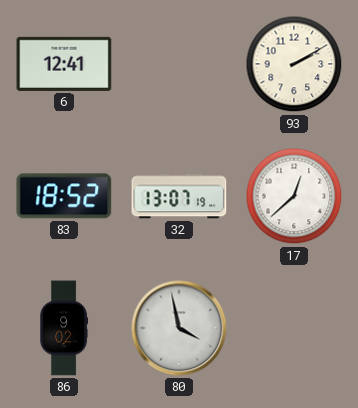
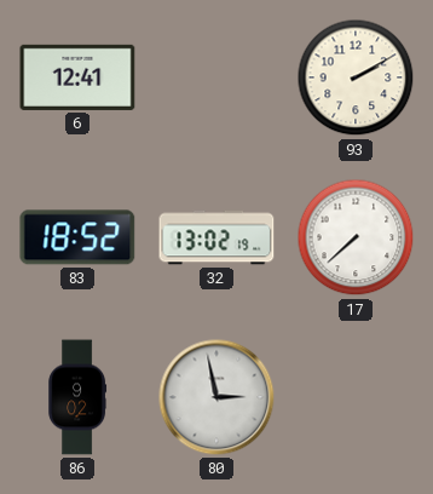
32: 13:07 -> 13:02 (217, 237)
17: 12:38 -> 7:38 (356, 237)
80: 3:58 -> 2:58 (217, 397)
